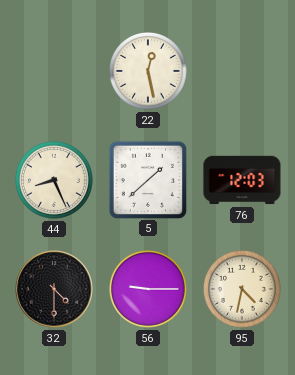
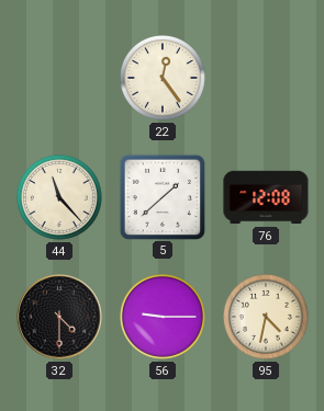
22: 12:28 -> 12:24 (164, 79)
44: 8:26 -> 11:23 (60, 198)
76: 12:03 -> 12:08 (266, 197)
